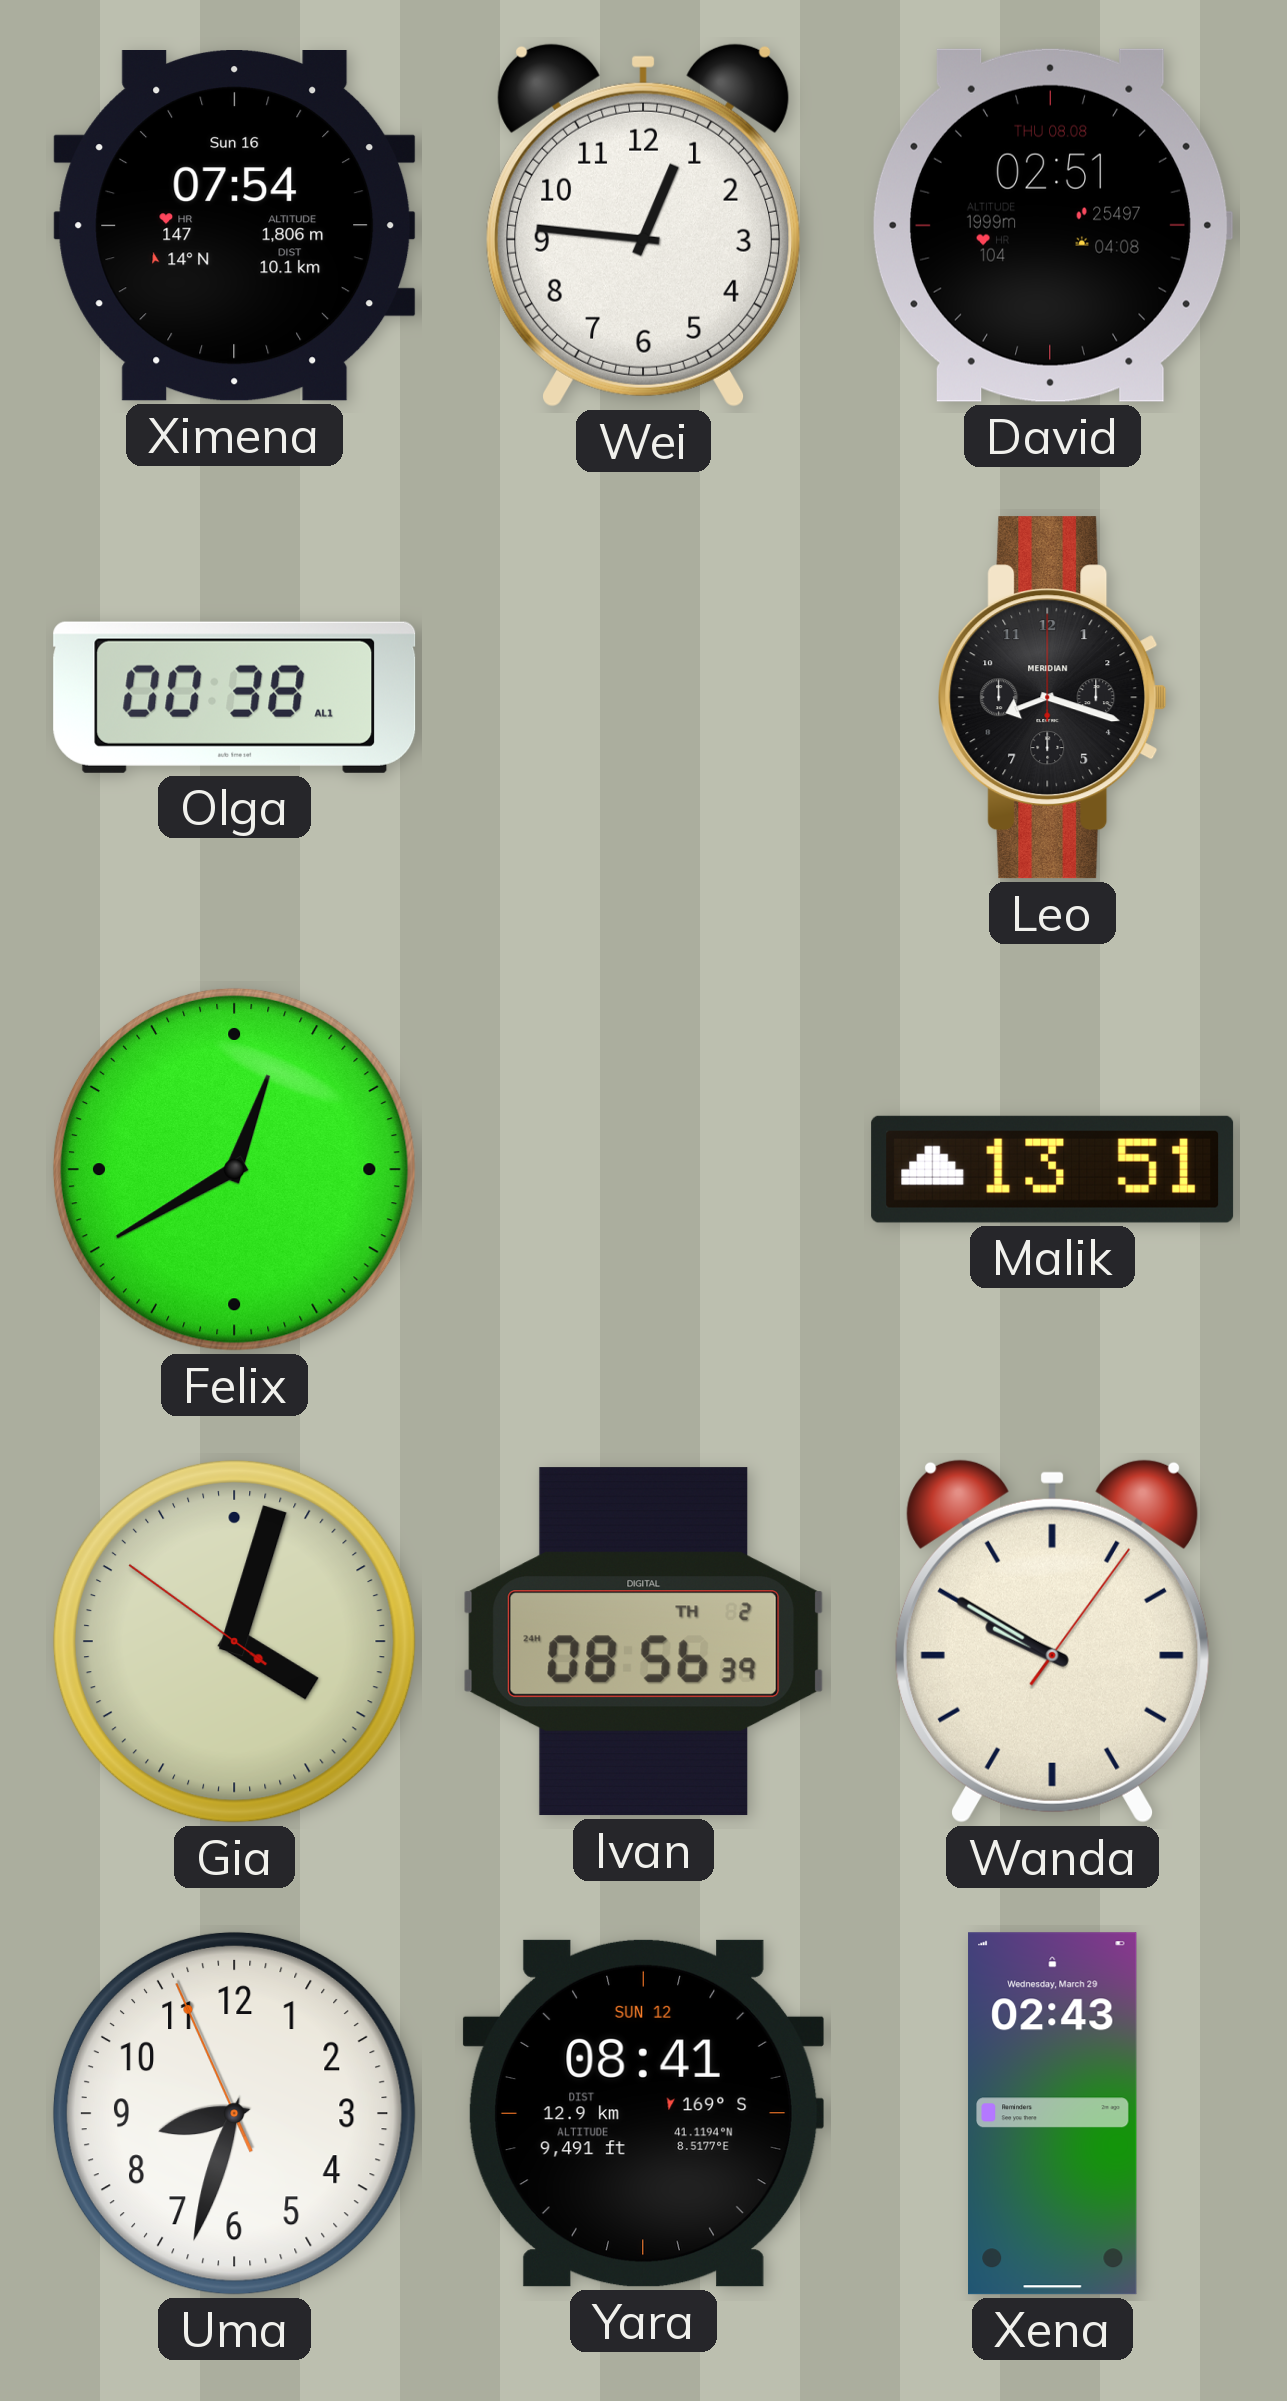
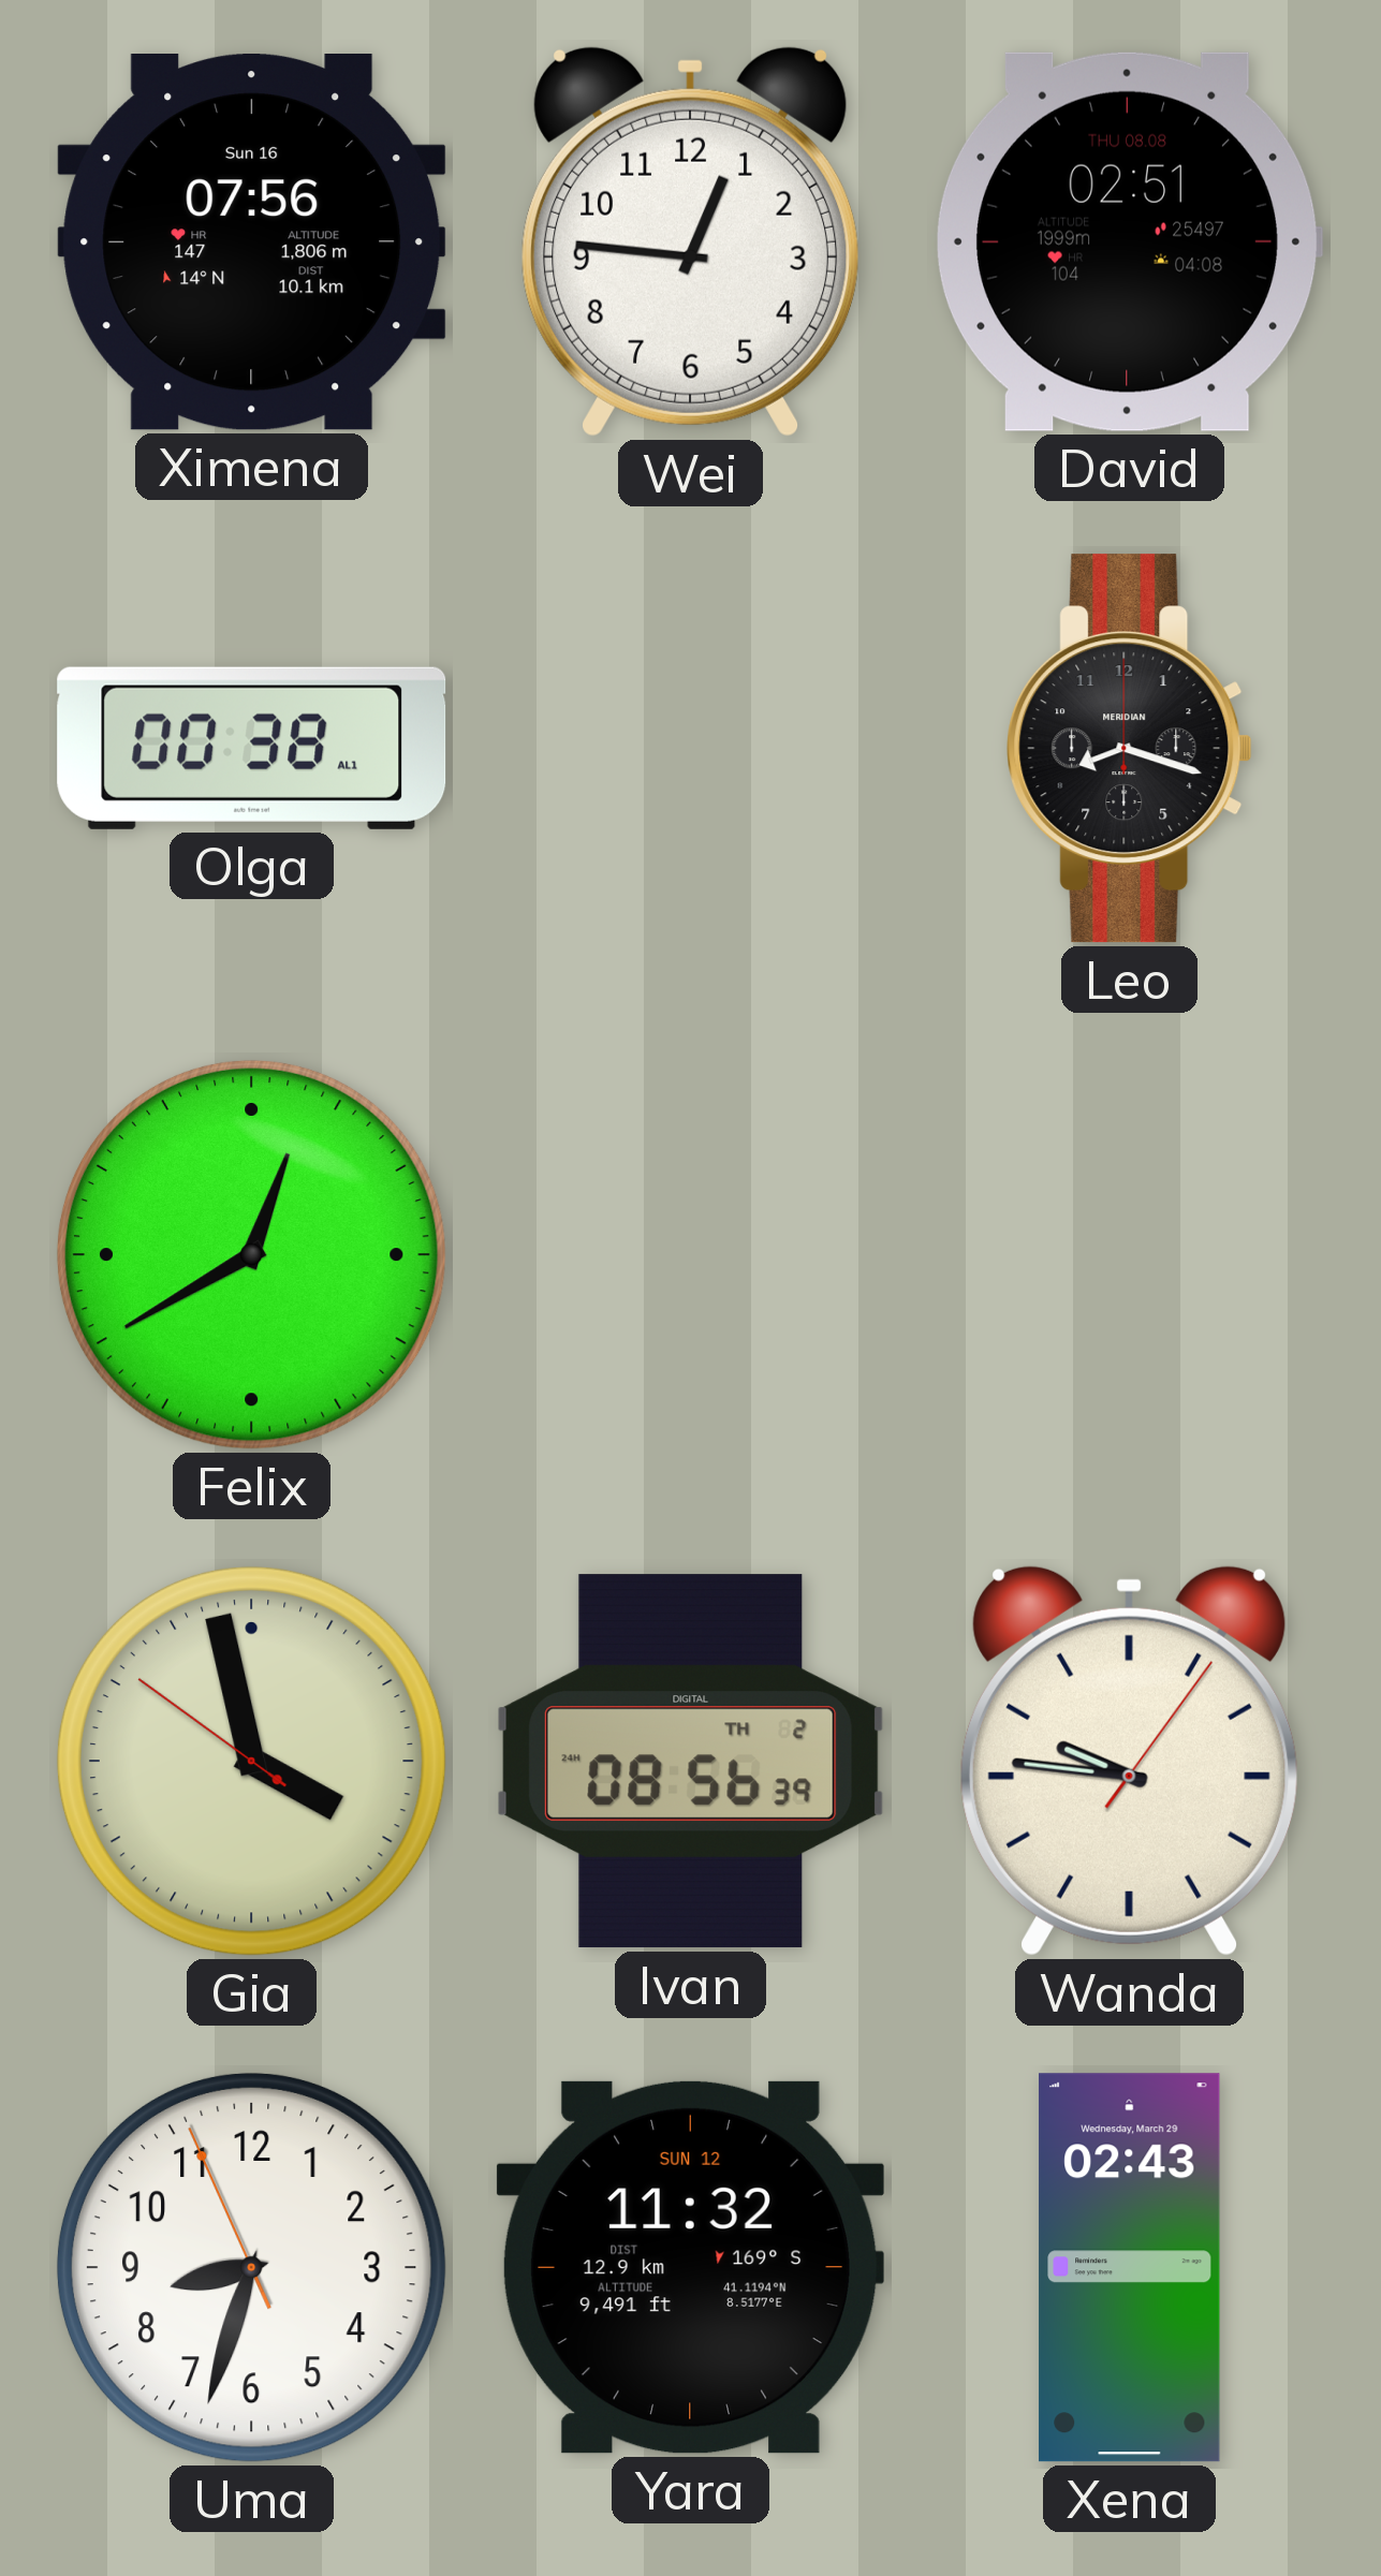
Ximena: 07:54 -> 07:56 (252, 242)
Malik: 13:51 -> none (1053, 1169)
Gia: 4:02 -> 3:57 (251, 1761)
Wanda: 9:50 -> 9:46 (1130, 1761)
Yara: 08:41 -> 11:32 (690, 2267)
